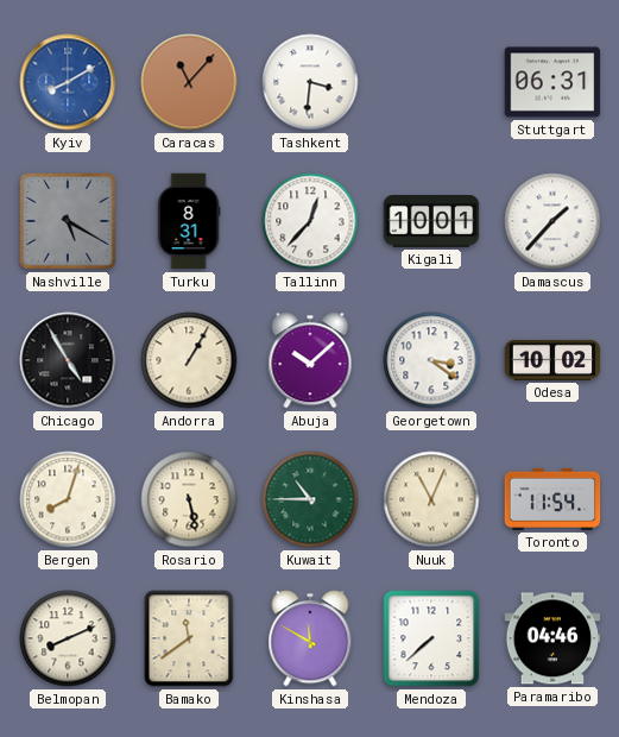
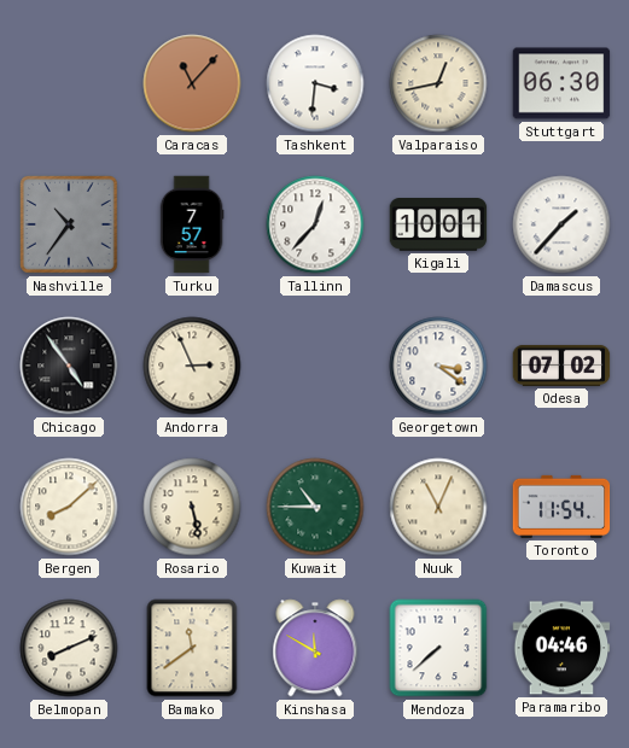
Kyiv: 8:10 -> none (68, 82)
Valparaiso: none -> 12:43 (438, 83)
Stuttgart: 06:31 -> 06:30 (561, 83)
Nashville: 5:20 -> 10:36 (69, 224)
Turku: 8:31 -> 7:57 (192, 224)
Chicago: 4:55 -> 4:54 (69, 366)
Andorra: 1:05 -> 2:56 (192, 366)
Abuja: 10:08 -> none (310, 360)
Odesa: 10:02 -> 07:02 (561, 366)
Bergen: 8:03 -> 8:08 (69, 507)
